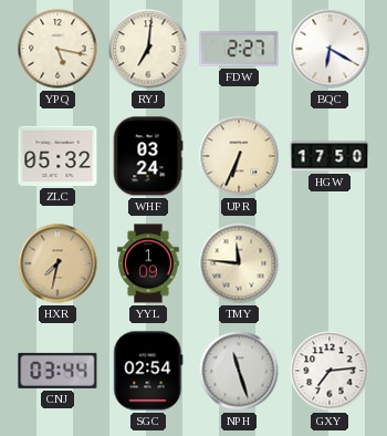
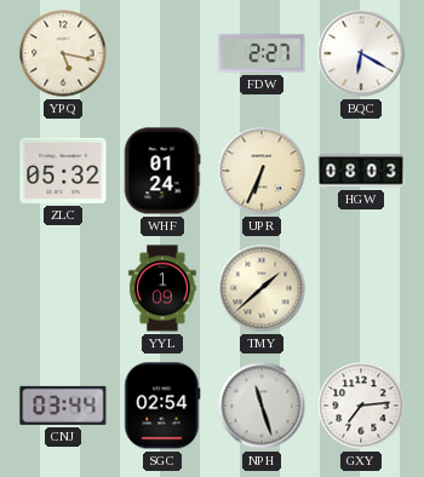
RYJ: 7:01 -> none (148, 49)
WHF: 03:24 -> 01:24 (162, 171)
HGW: 17:50 -> 08:03 (361, 171)
HXR: 7:32 -> none (57, 263)
TMY: 11:46 -> 1:38 (262, 288)
